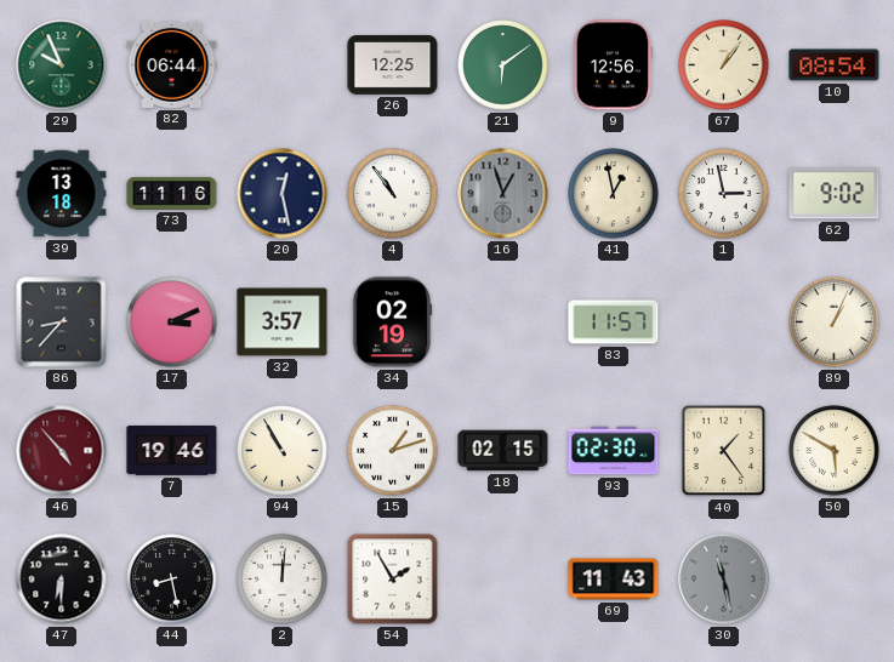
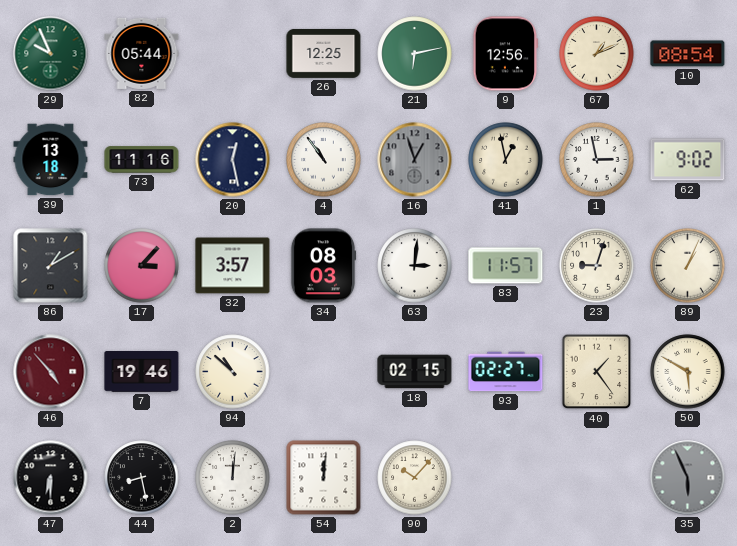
82: 06:44 -> 05:44 (142, 53)
21: 6:09 -> 6:13 (415, 54)
67: 1:06 -> 1:11 (597, 54)
86: 8:37 -> 1:10 (51, 266)
17: 3:11 -> 3:07 (142, 266)
34: 02:19 -> 08:03 (323, 266)
63: none -> 3:01 (415, 266)
23: none -> 9:03 (597, 266)
94: 10:55 -> 10:52 (233, 372)
15: 1:12 -> none (393, 451)
93: 02:30 -> 02:27 (506, 372)
54: 1:55 -> 12:01 (324, 478)
90: none -> 10:07 (415, 478)
69: 11:43 -> none (614, 580)
30: 11:28 -> none (724, 580)
35: none -> 5:56 (688, 478)
